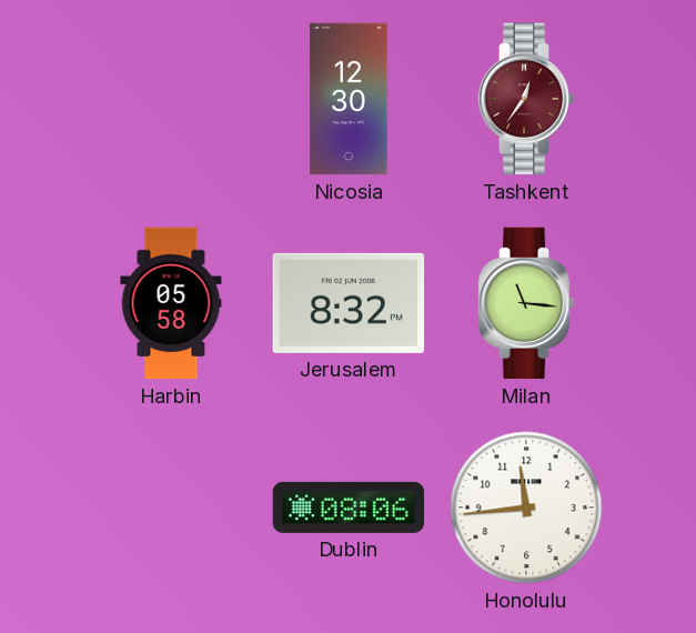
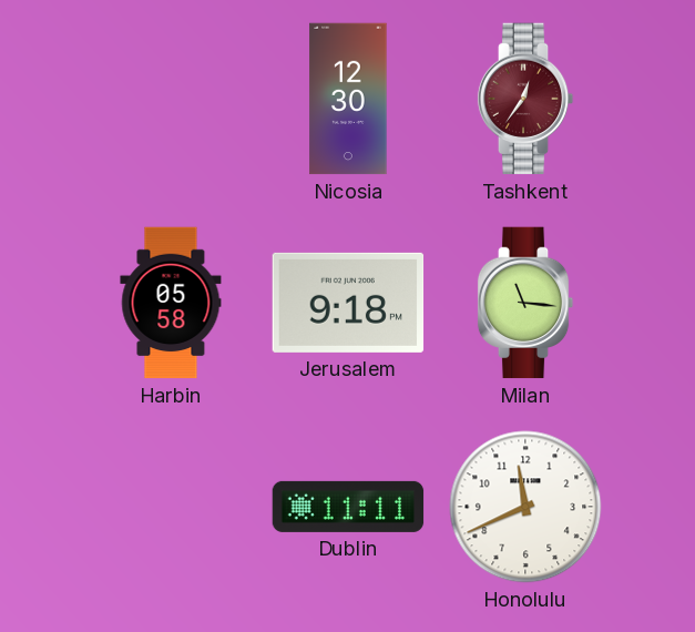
Jerusalem: 8:32 -> 9:18 (348, 303)
Dublin: 08:06 -> 11:11 (348, 507)
Honolulu: 11:44 -> 11:41 (525, 507)
